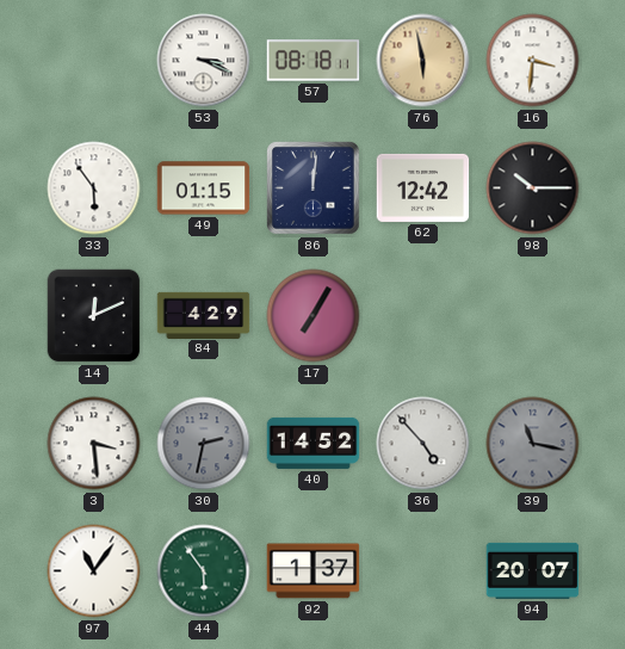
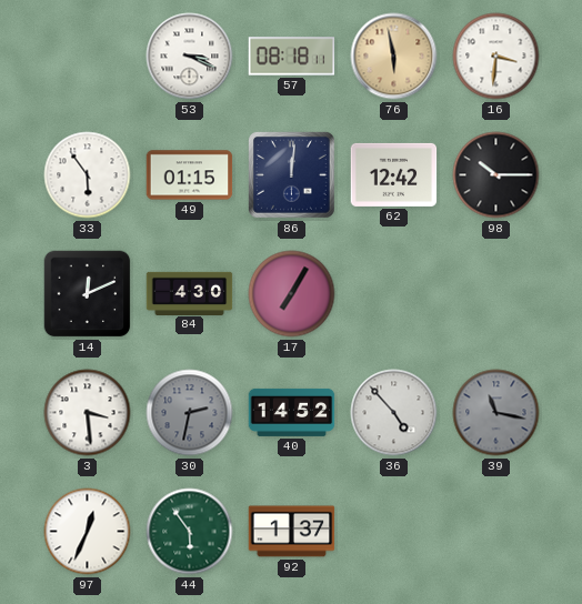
84: 4:29 -> 4:30 (190, 293)
97: 11:06 -> 12:34 (88, 532)
94: 20:07 -> none (533, 570)
